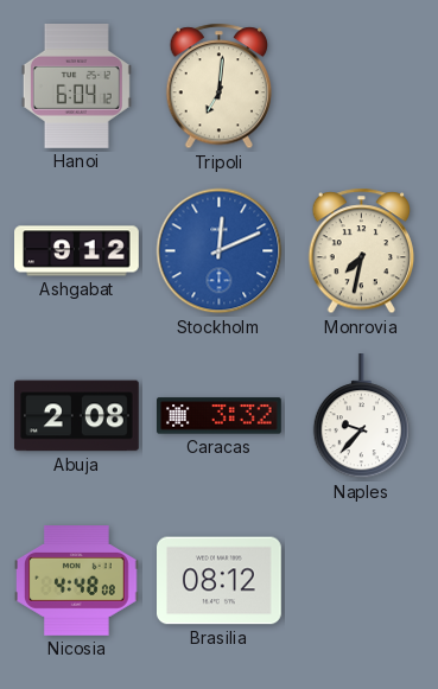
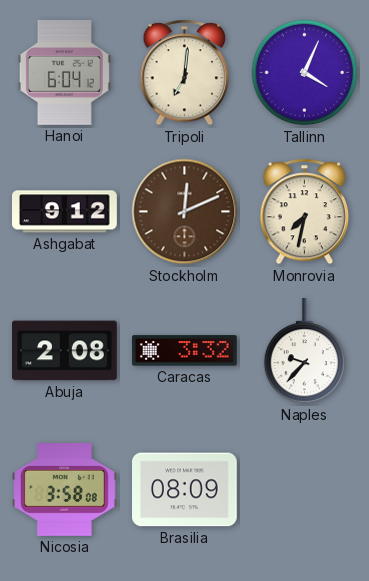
Tallinn: none -> 4:04 (305, 73)
Stockholm dial: blue -> brown (185, 212)
Nicosia: 4:48 -> 3:58 (65, 490)
Brasilia: 08:12 -> 08:09 (185, 490)
